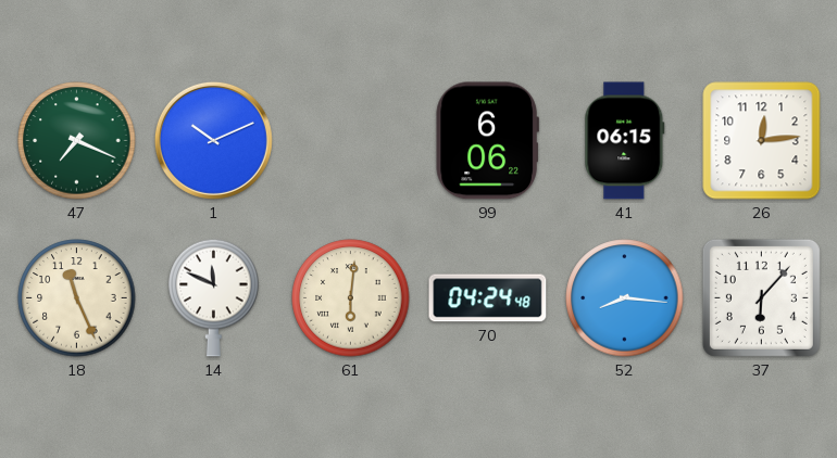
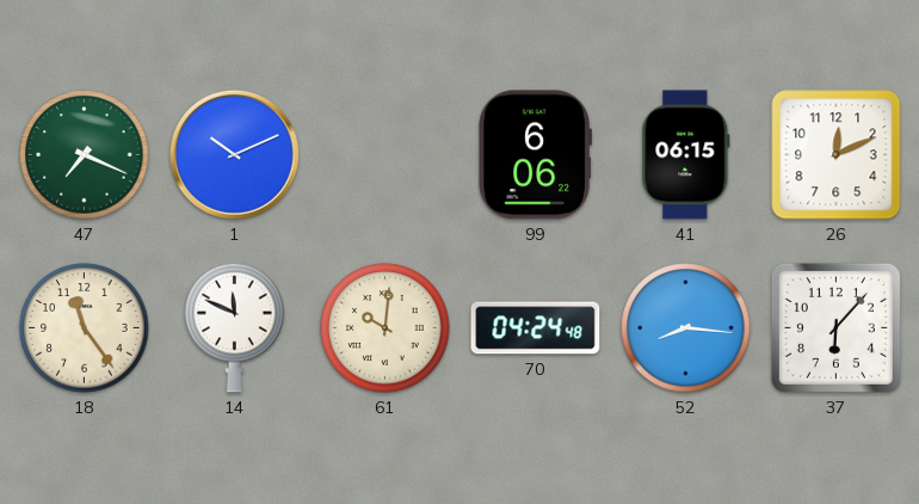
26: 12:14 -> 12:11 (837, 155)
18: 11:26 -> 11:24 (85, 328)
61: 6:01 -> 10:01 (386, 328)
